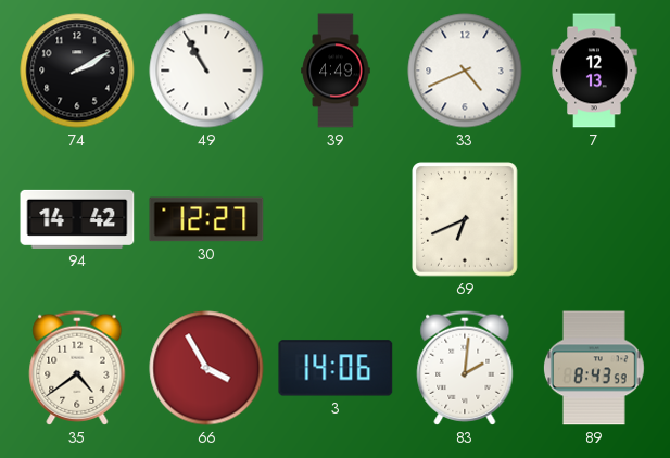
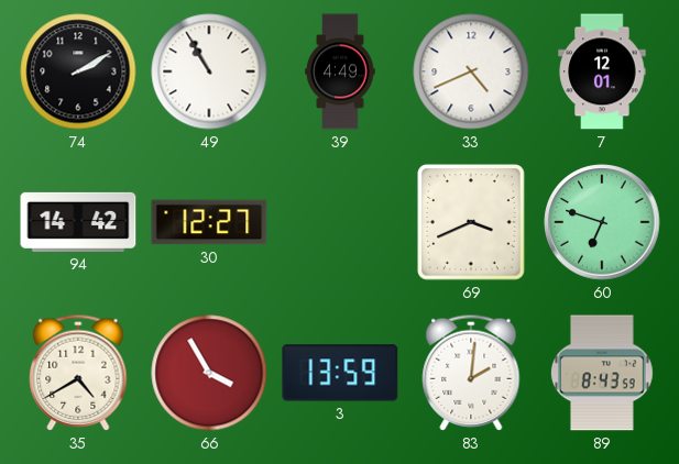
7: 12:13 -> 12:01 (602, 71)
69: 6:41 -> 3:41 (471, 222)
60: none -> 6:48 (602, 222)
35: 4:39 -> 4:40 (78, 373)
3: 14:06 -> 13:59 (340, 373)
